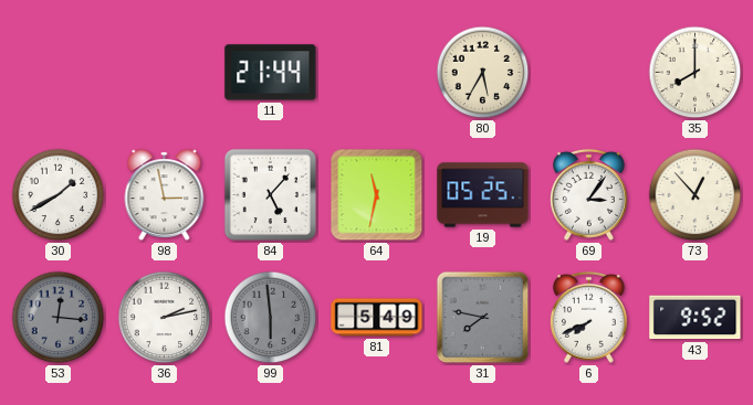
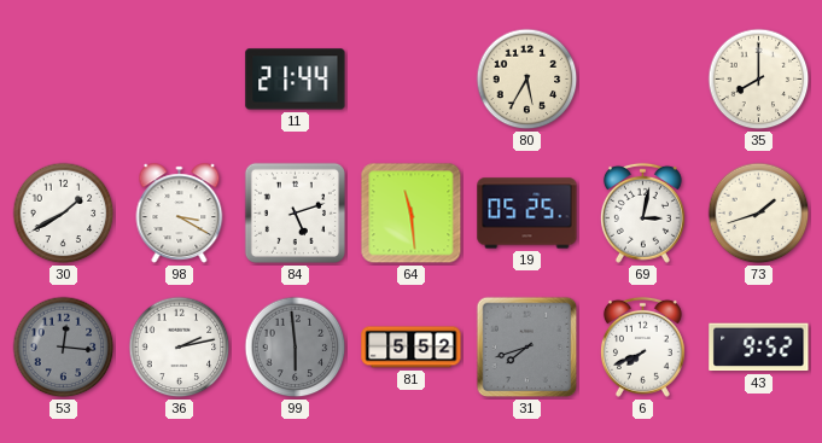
98: 2:58 -> 3:20 (180, 214)
84: 5:07 -> 5:12 (295, 212)
64: 11:32 -> 11:29 (412, 214)
69: 3:06 -> 3:02 (642, 212)
73: 12:53 -> 1:42 (759, 214)
81: 5:49 -> 5:52 (412, 348)
31: 7:47 -> 7:42 (527, 348)
